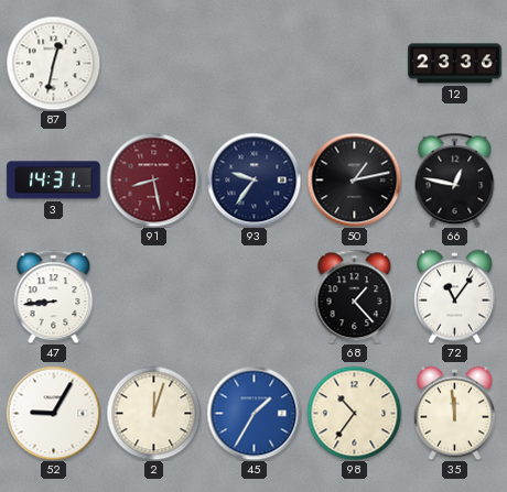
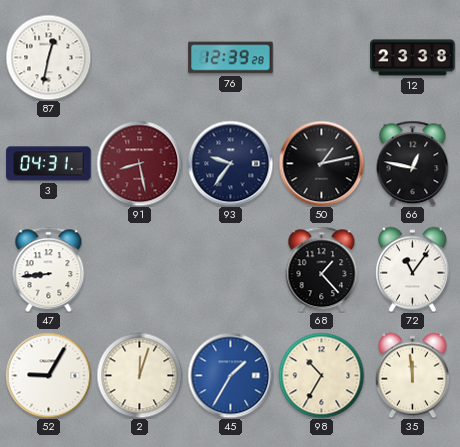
76: none -> 12:39 (231, 58)
12: 23:36 -> 23:38 (413, 58)
3: 14:31 -> 04:31 (49, 164)
98: 10:36 -> 10:35 (321, 375)
